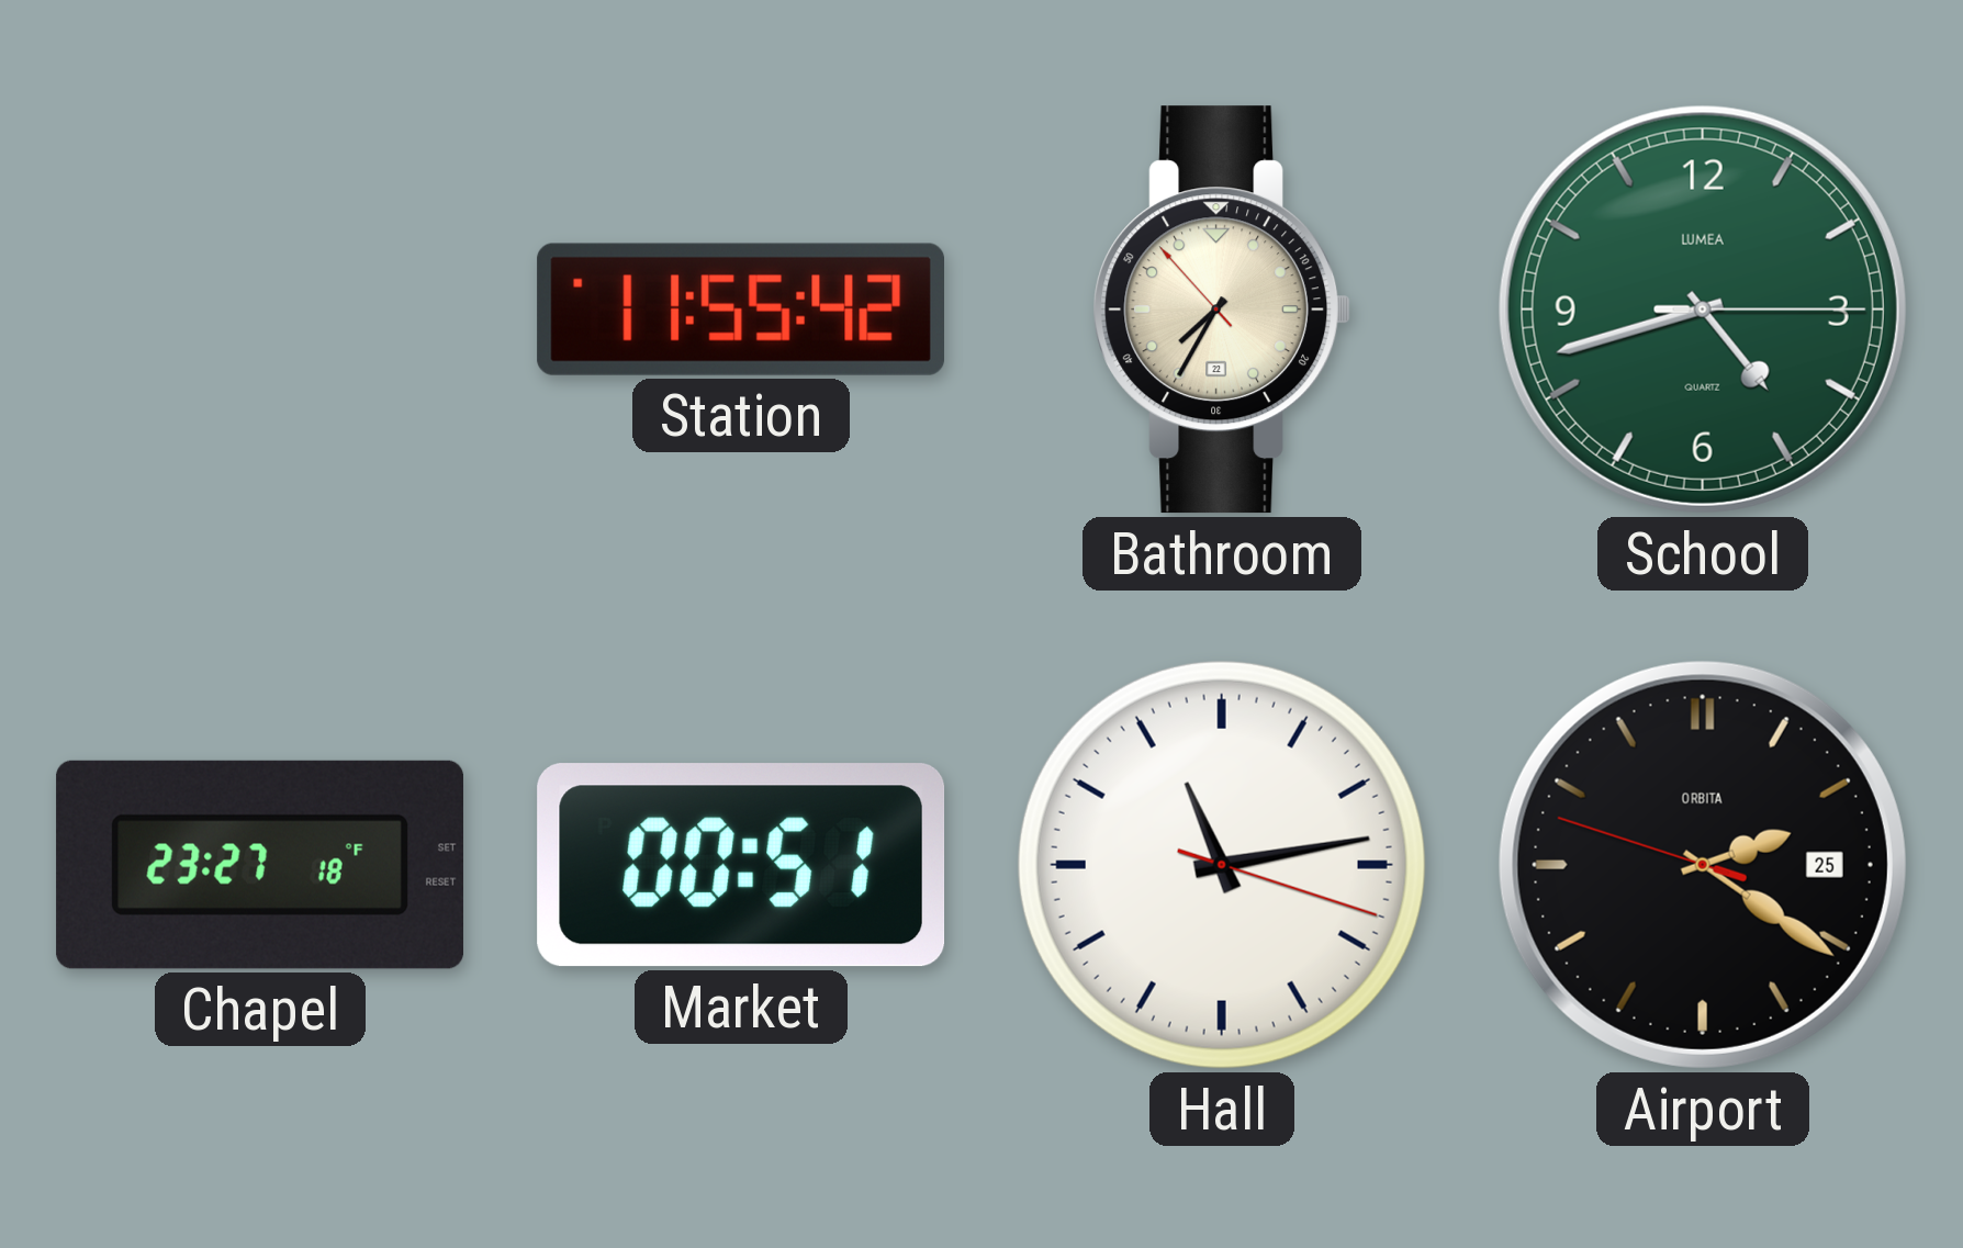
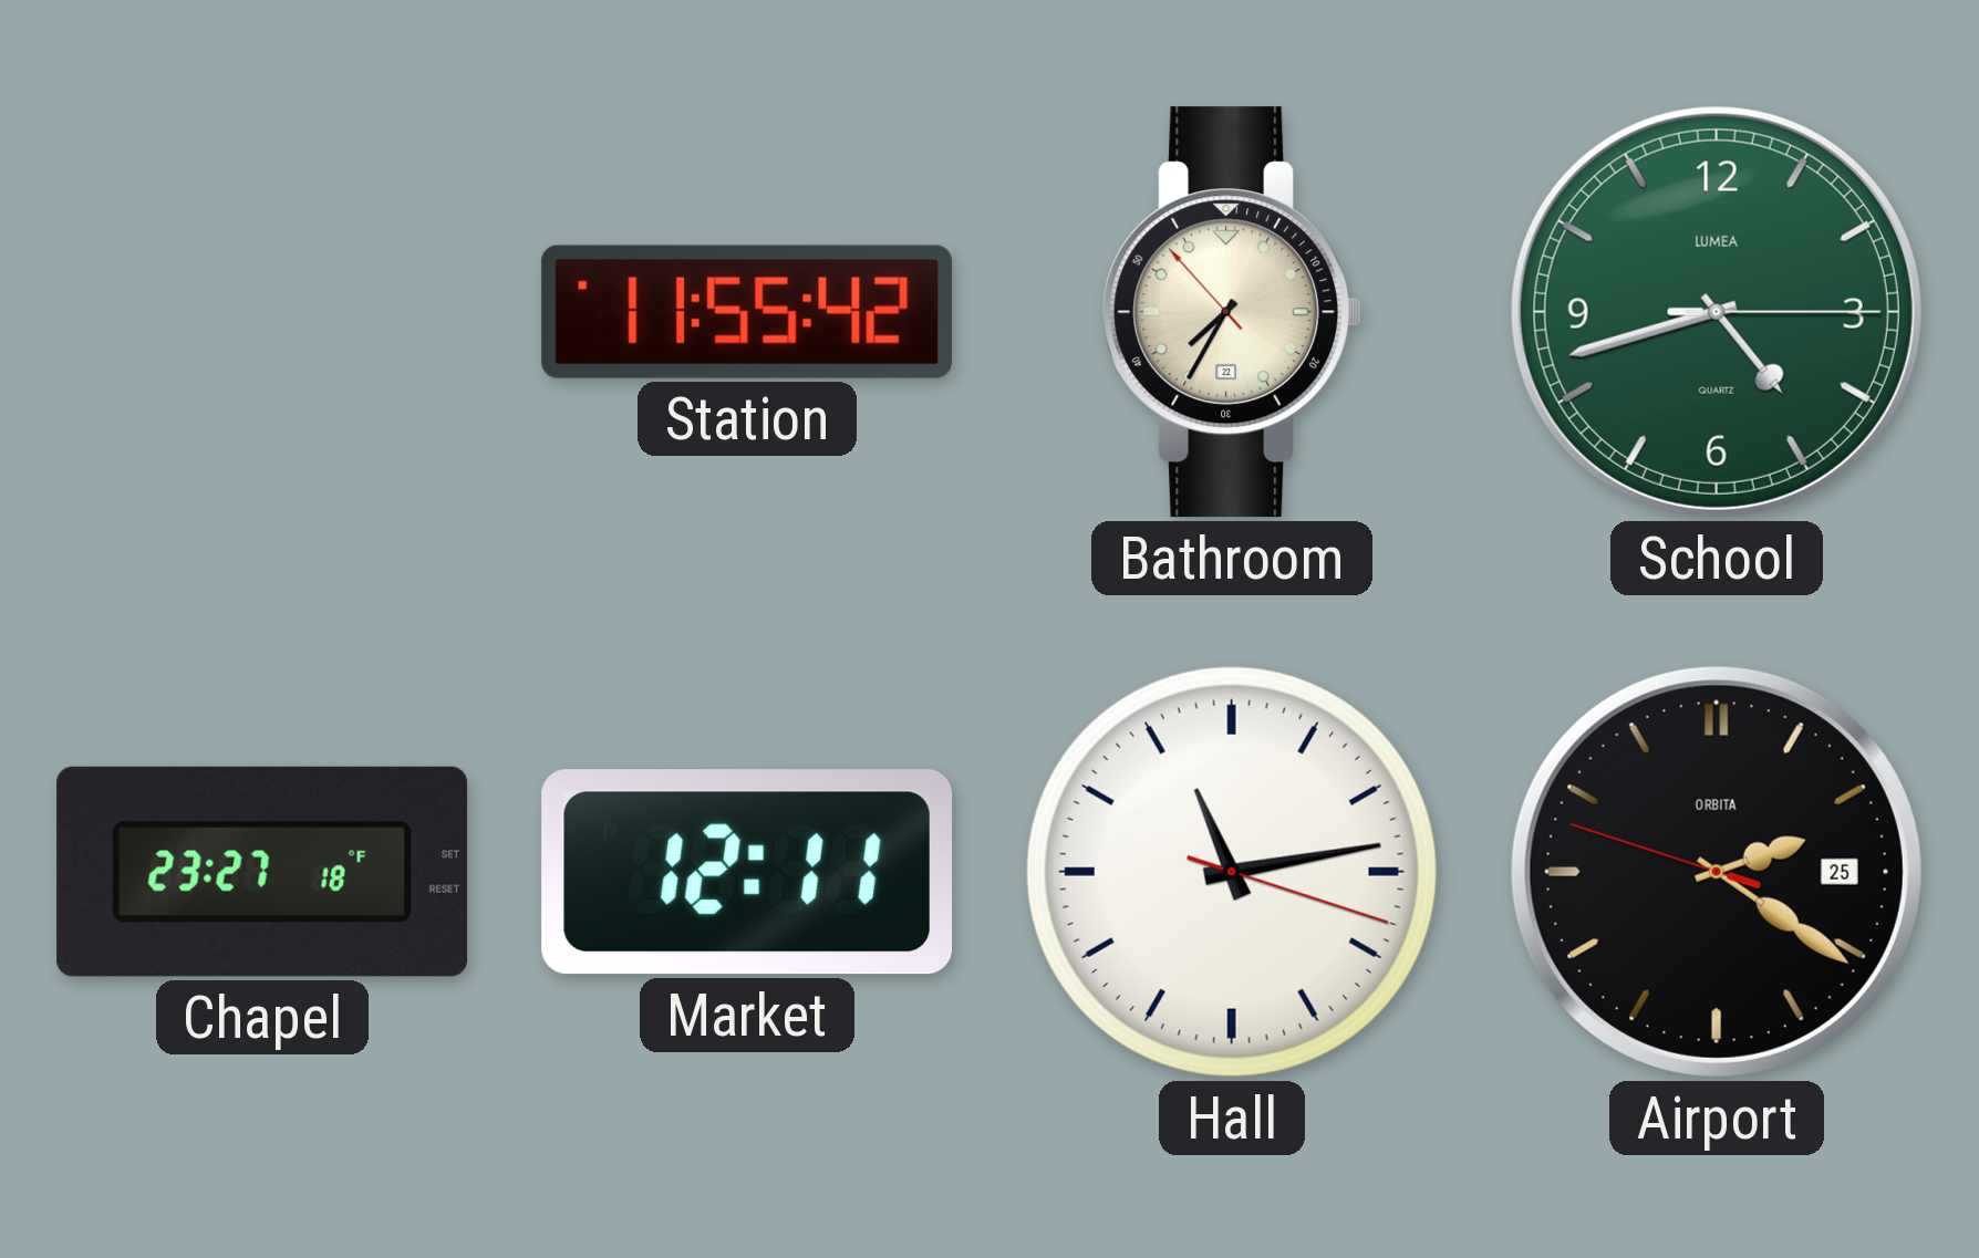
Market: 00:51 -> 12:11 (747, 872)
